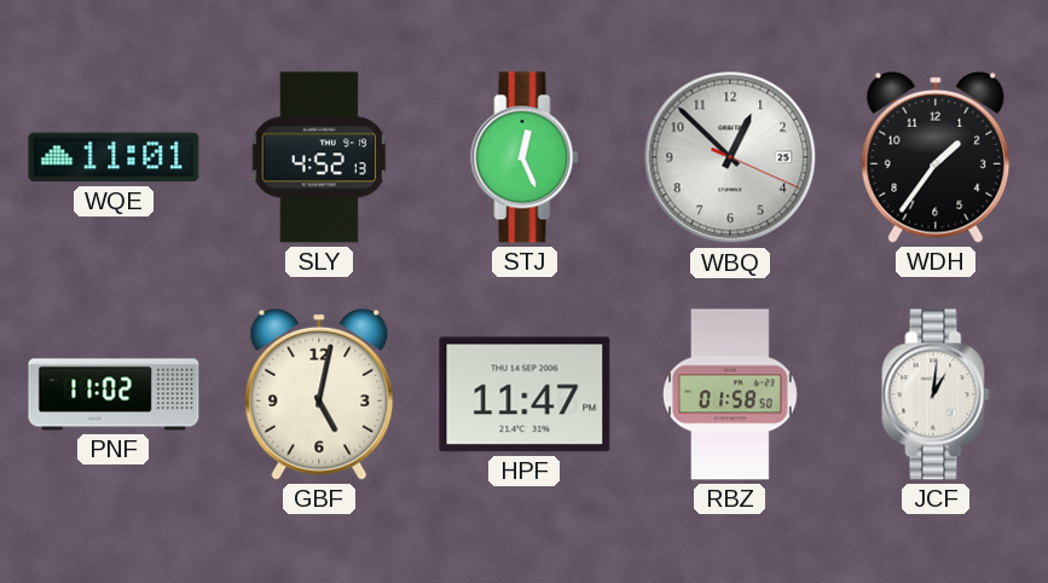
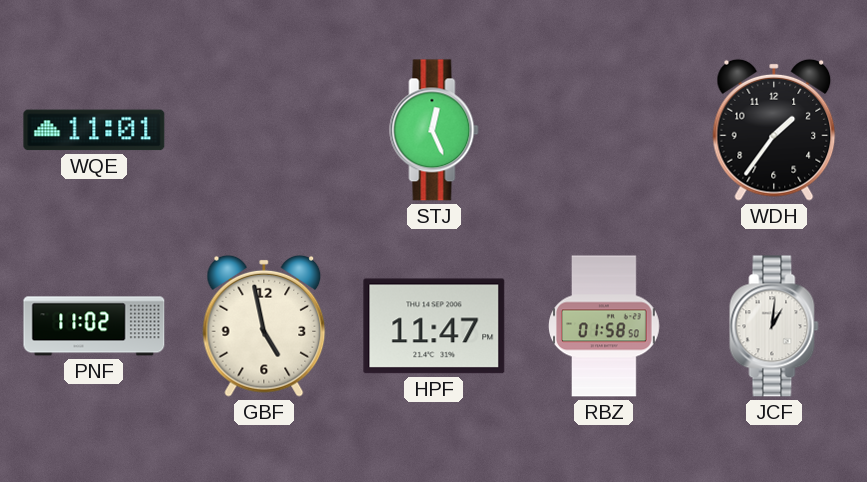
SLY: 4:52 -> none (319, 157)
WBQ: 12:52 -> none (730, 157)
GBF: 5:02 -> 4:58 (264, 326)
